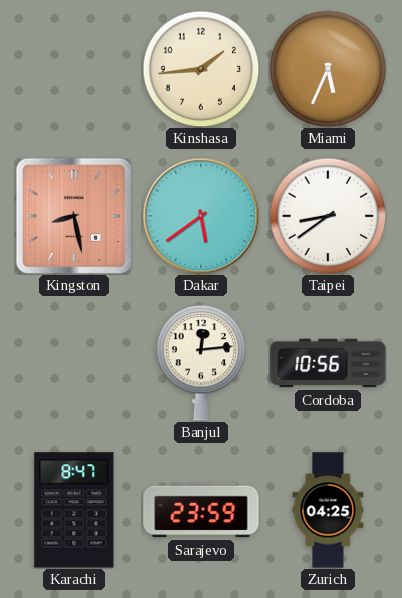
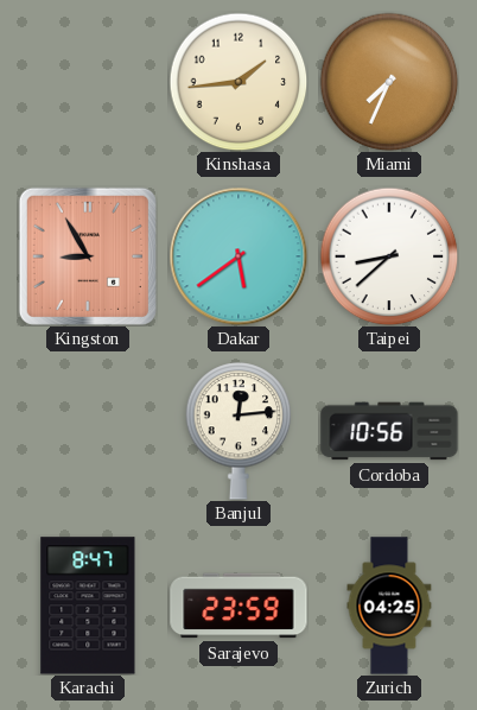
Miami: 5:34 -> 7:34 (389, 82)
Kingston: 8:28 -> 8:55 (88, 256)
Taipei: 8:39 -> 8:38 (389, 256)
